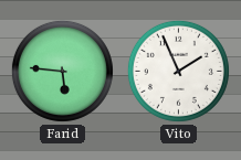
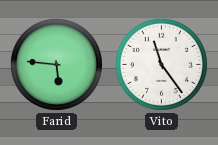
Vito: 1:56 -> 11:24 (161, 64)
